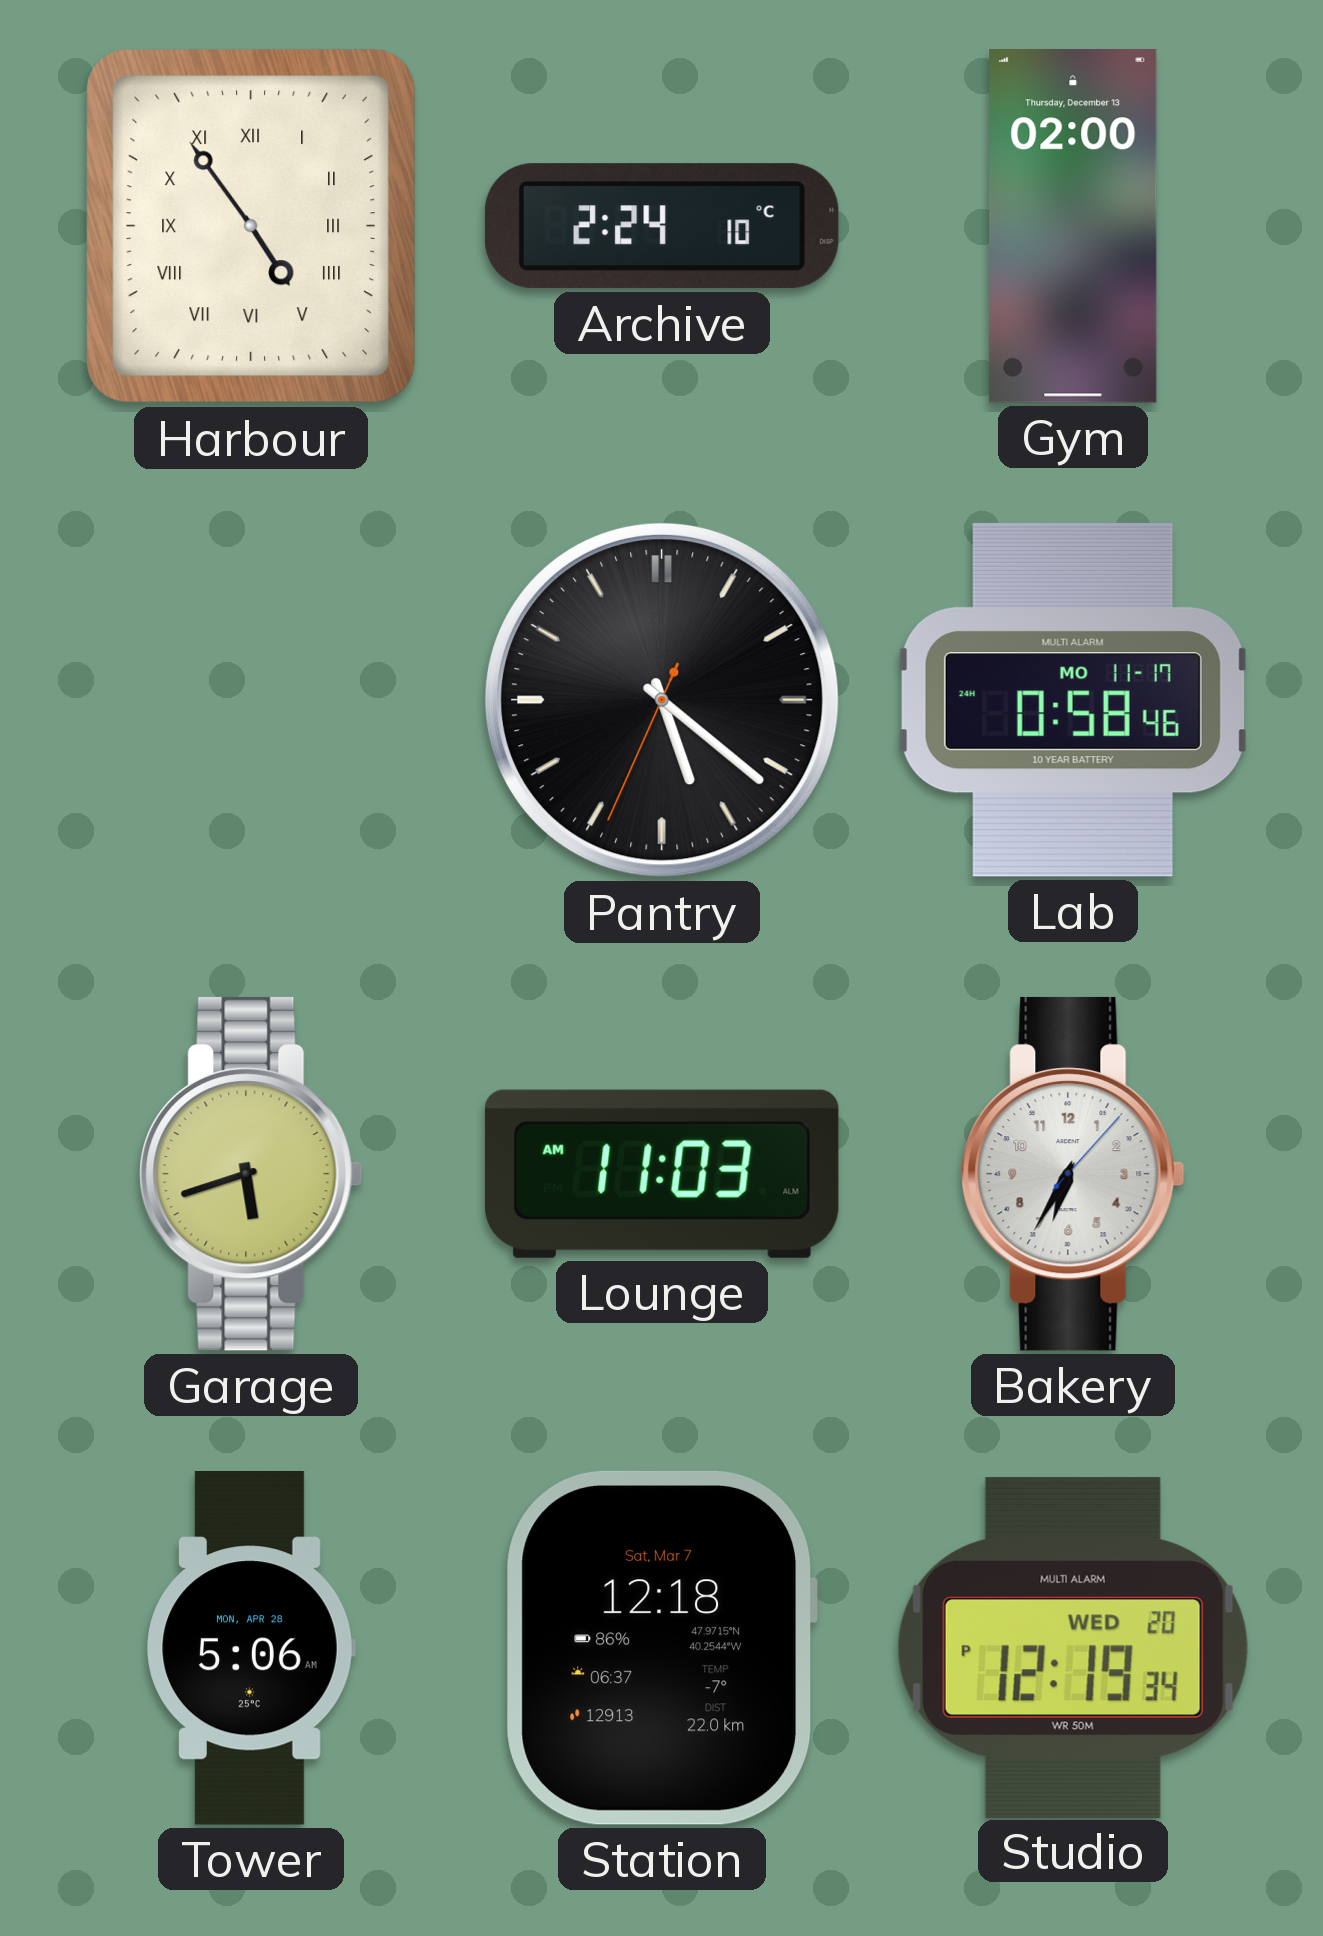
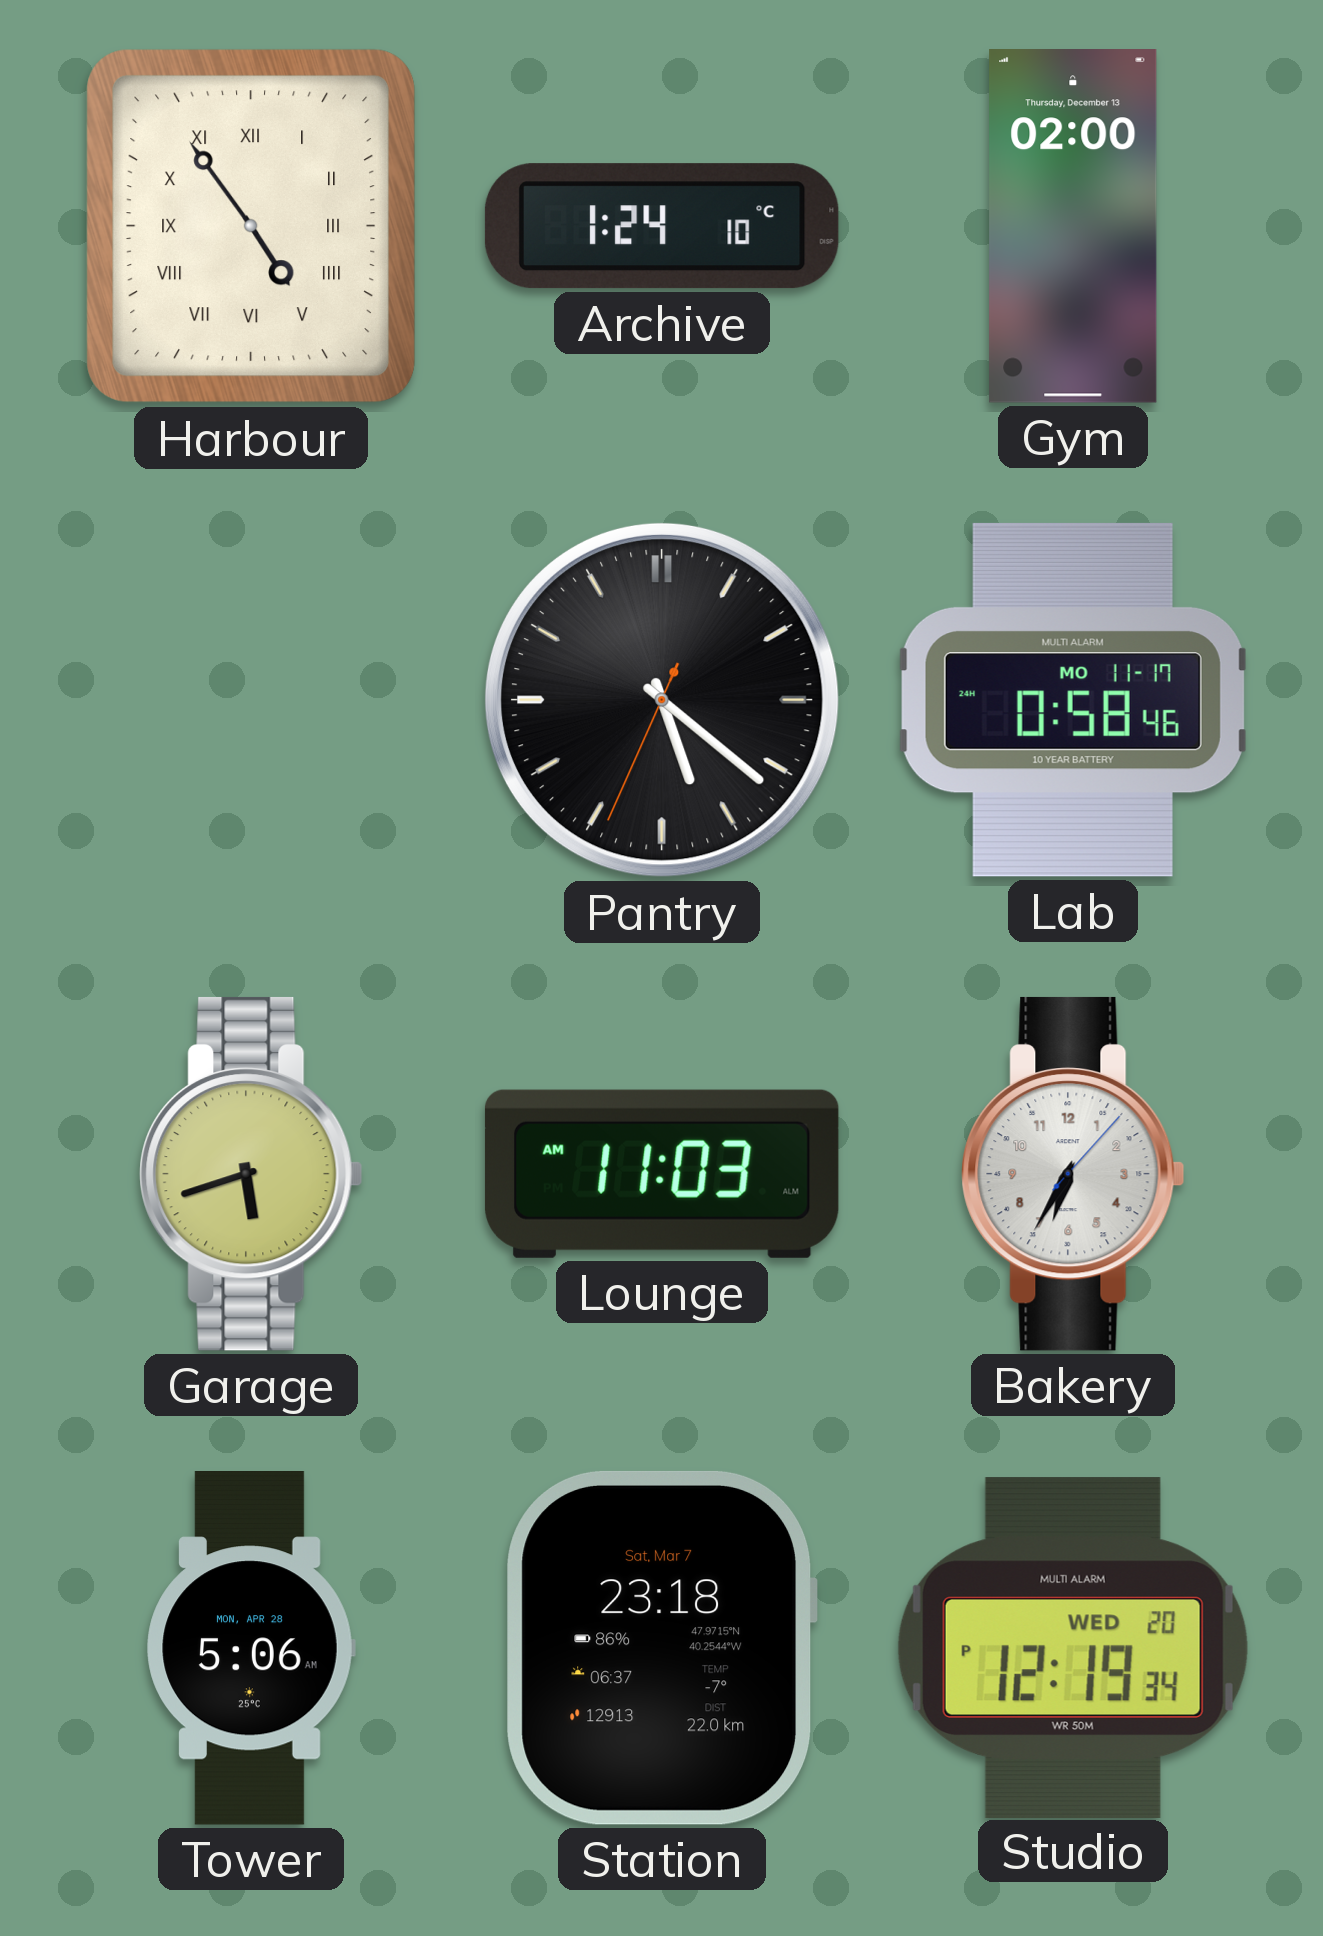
Archive: 2:24 -> 1:24 (662, 226)
Station: 12:18 -> 23:18 (661, 1648)
